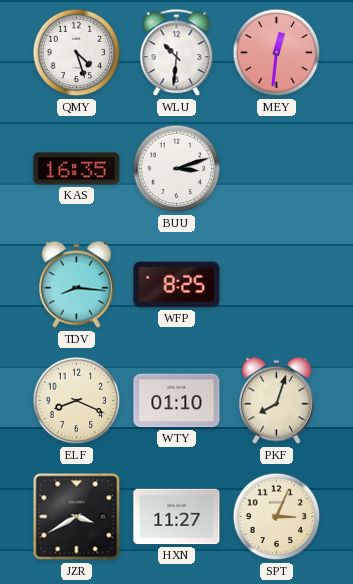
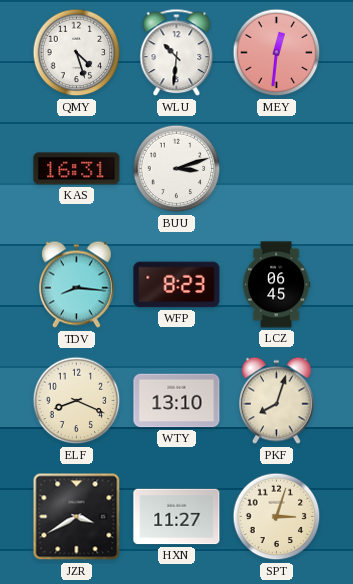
KAS: 16:35 -> 16:31 (77, 169)
WFP: 8:25 -> 8:23 (177, 285)
LCZ: none -> 06:45 (276, 285)
WTY: 01:10 -> 13:10 (177, 401)
SPT: 3:04 -> 3:03 (277, 517)
